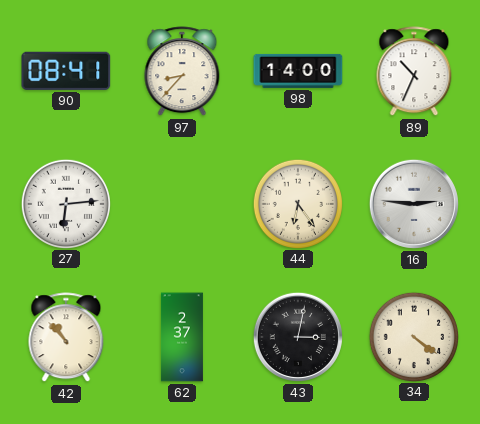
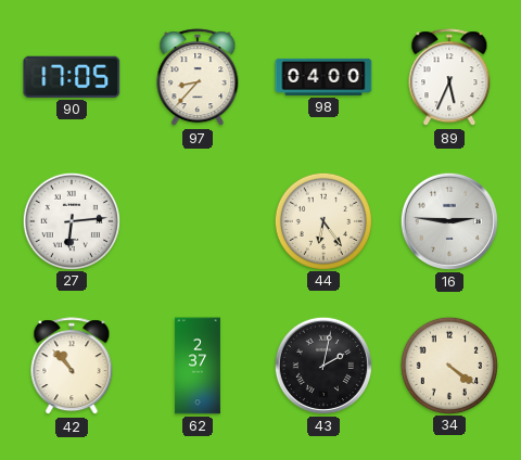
90: 08:41 -> 17:05 (72, 77)
98: 14:00 -> 04:00 (323, 77)
89: 10:34 -> 5:34 (449, 78)
43: 3:02 -> 2:02 (323, 366)
